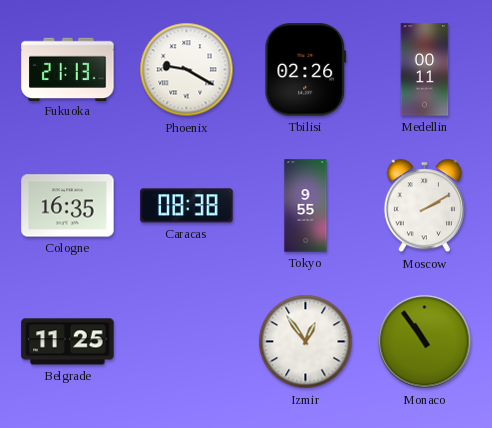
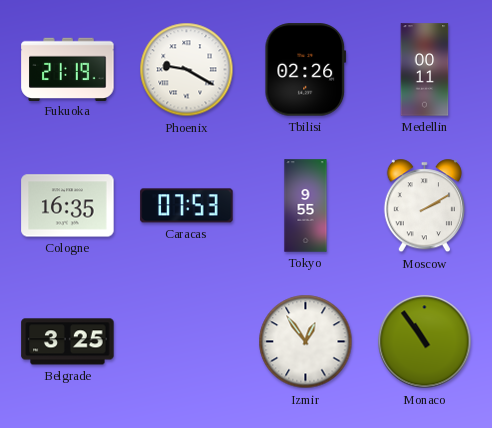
Fukuoka: 21:13 -> 21:19 (68, 69)
Caracas: 08:38 -> 07:53 (187, 206)
Belgrade: 11:25 -> 3:25 (68, 342)
